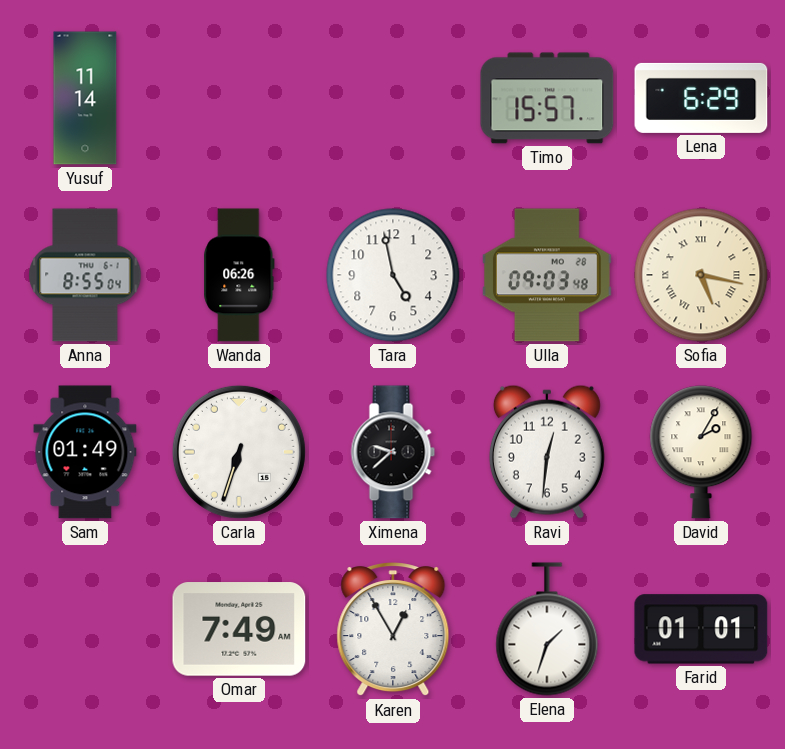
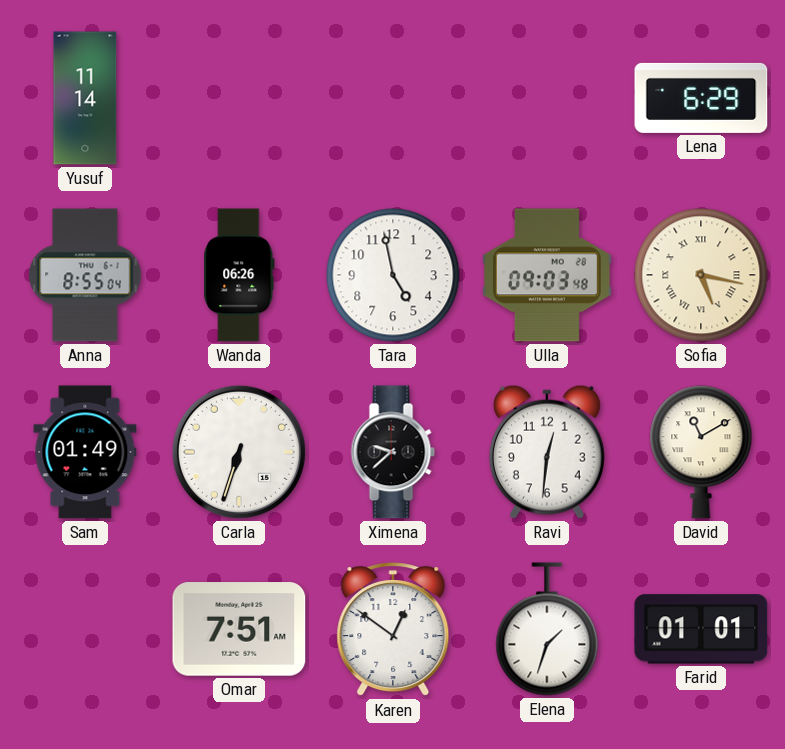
Timo: 15:57 -> none (547, 98)
David: 2:05 -> 11:10 (701, 452)
Omar: 7:49 -> 7:51 (239, 629)
Karen: 12:55 -> 12:51 (393, 630)
